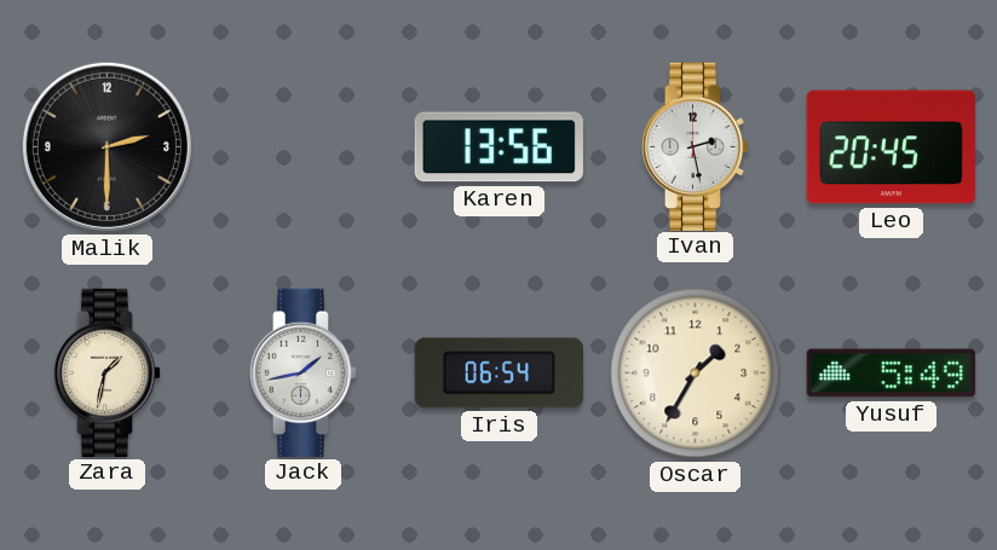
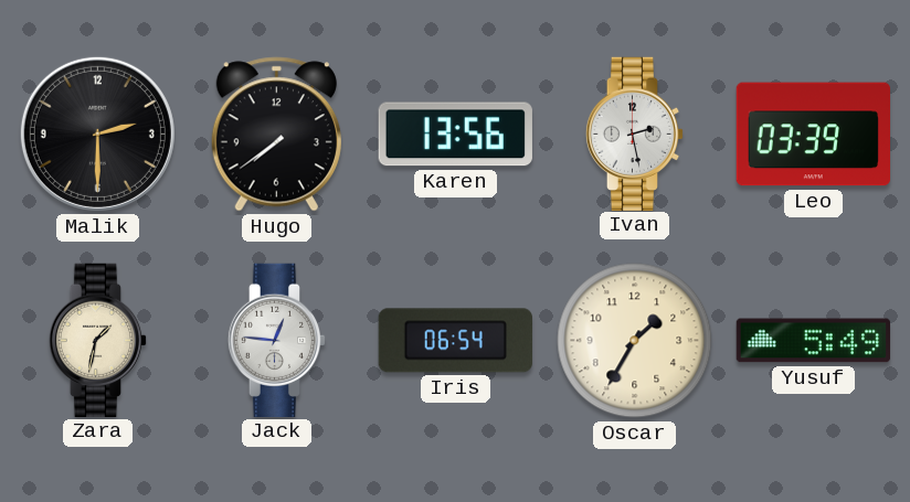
Hugo: none -> 7:39 (276, 135)
Leo: 20:45 -> 03:39 (813, 135)
Jack: 1:43 -> 12:46 (277, 340)
